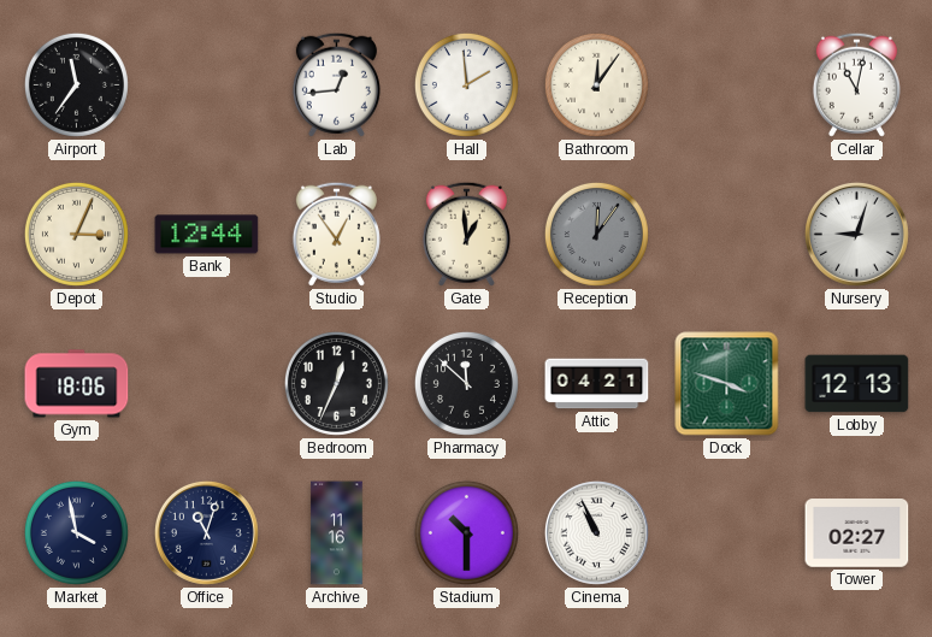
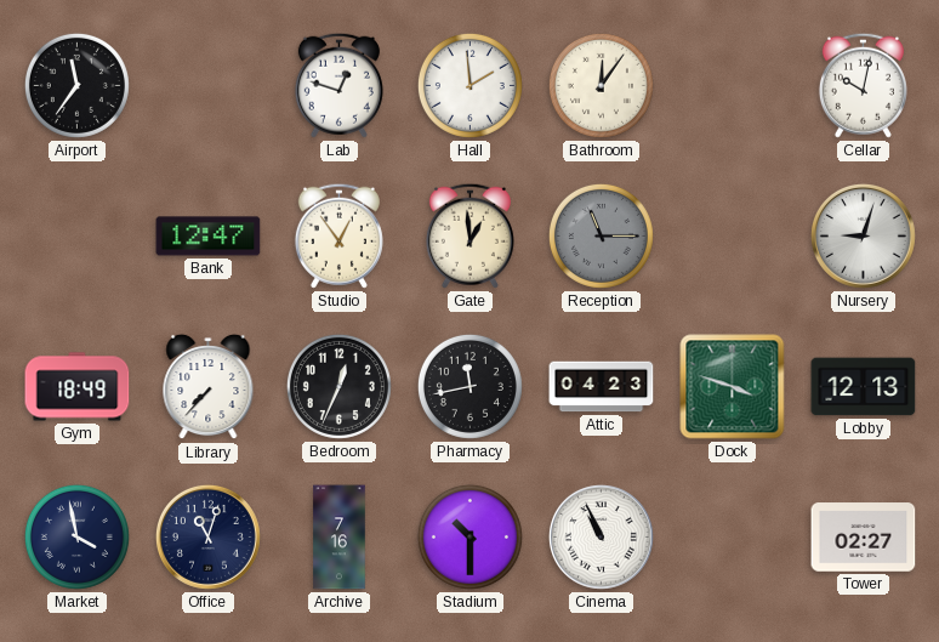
Lab: 12:44 -> 12:48 (338, 85)
Cellar: 11:02 -> 10:02 (863, 85)
Depot: 3:04 -> none (76, 234)
Bank: 12:44 -> 12:47 (209, 237)
Reception: 12:06 -> 11:15 (601, 235)
Gym: 18:06 -> 18:49 (78, 387)
Library: none -> 7:37 (209, 387)
Pharmacy: 11:52 -> 11:43 (469, 386)
Attic: 04:21 -> 04:23 (602, 387)
Archive: 11:16 -> 7:16 (340, 538)
